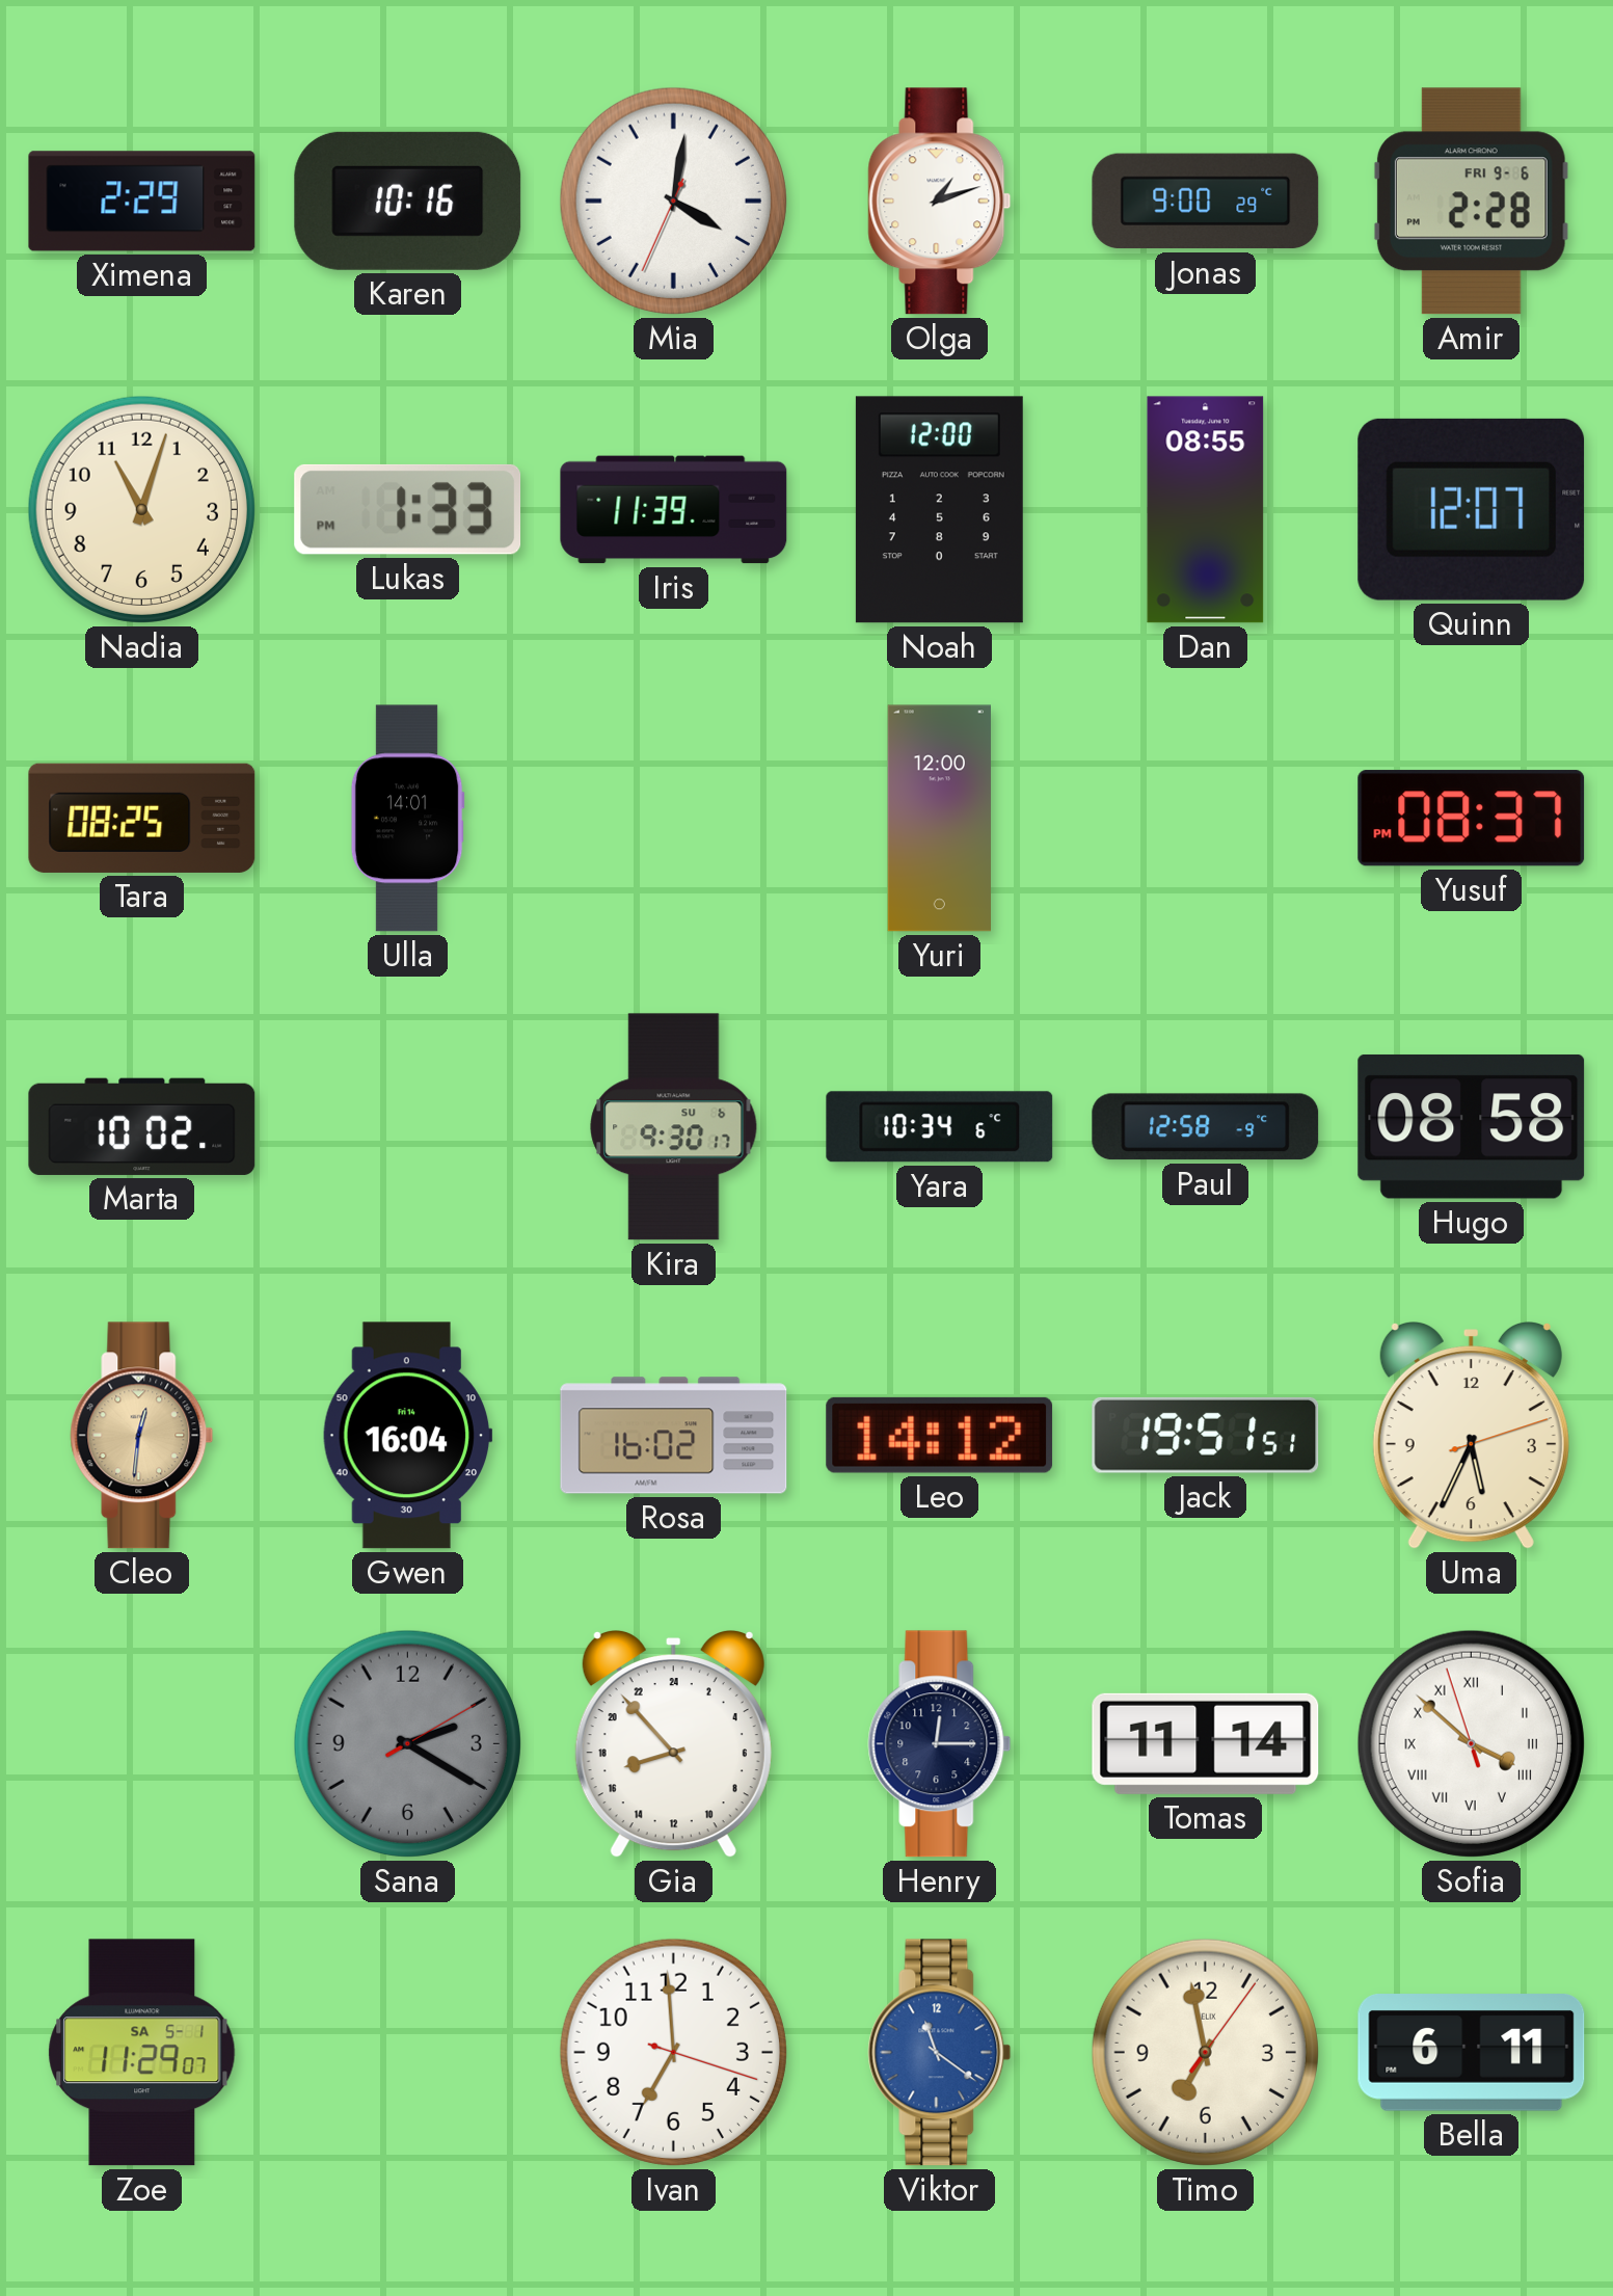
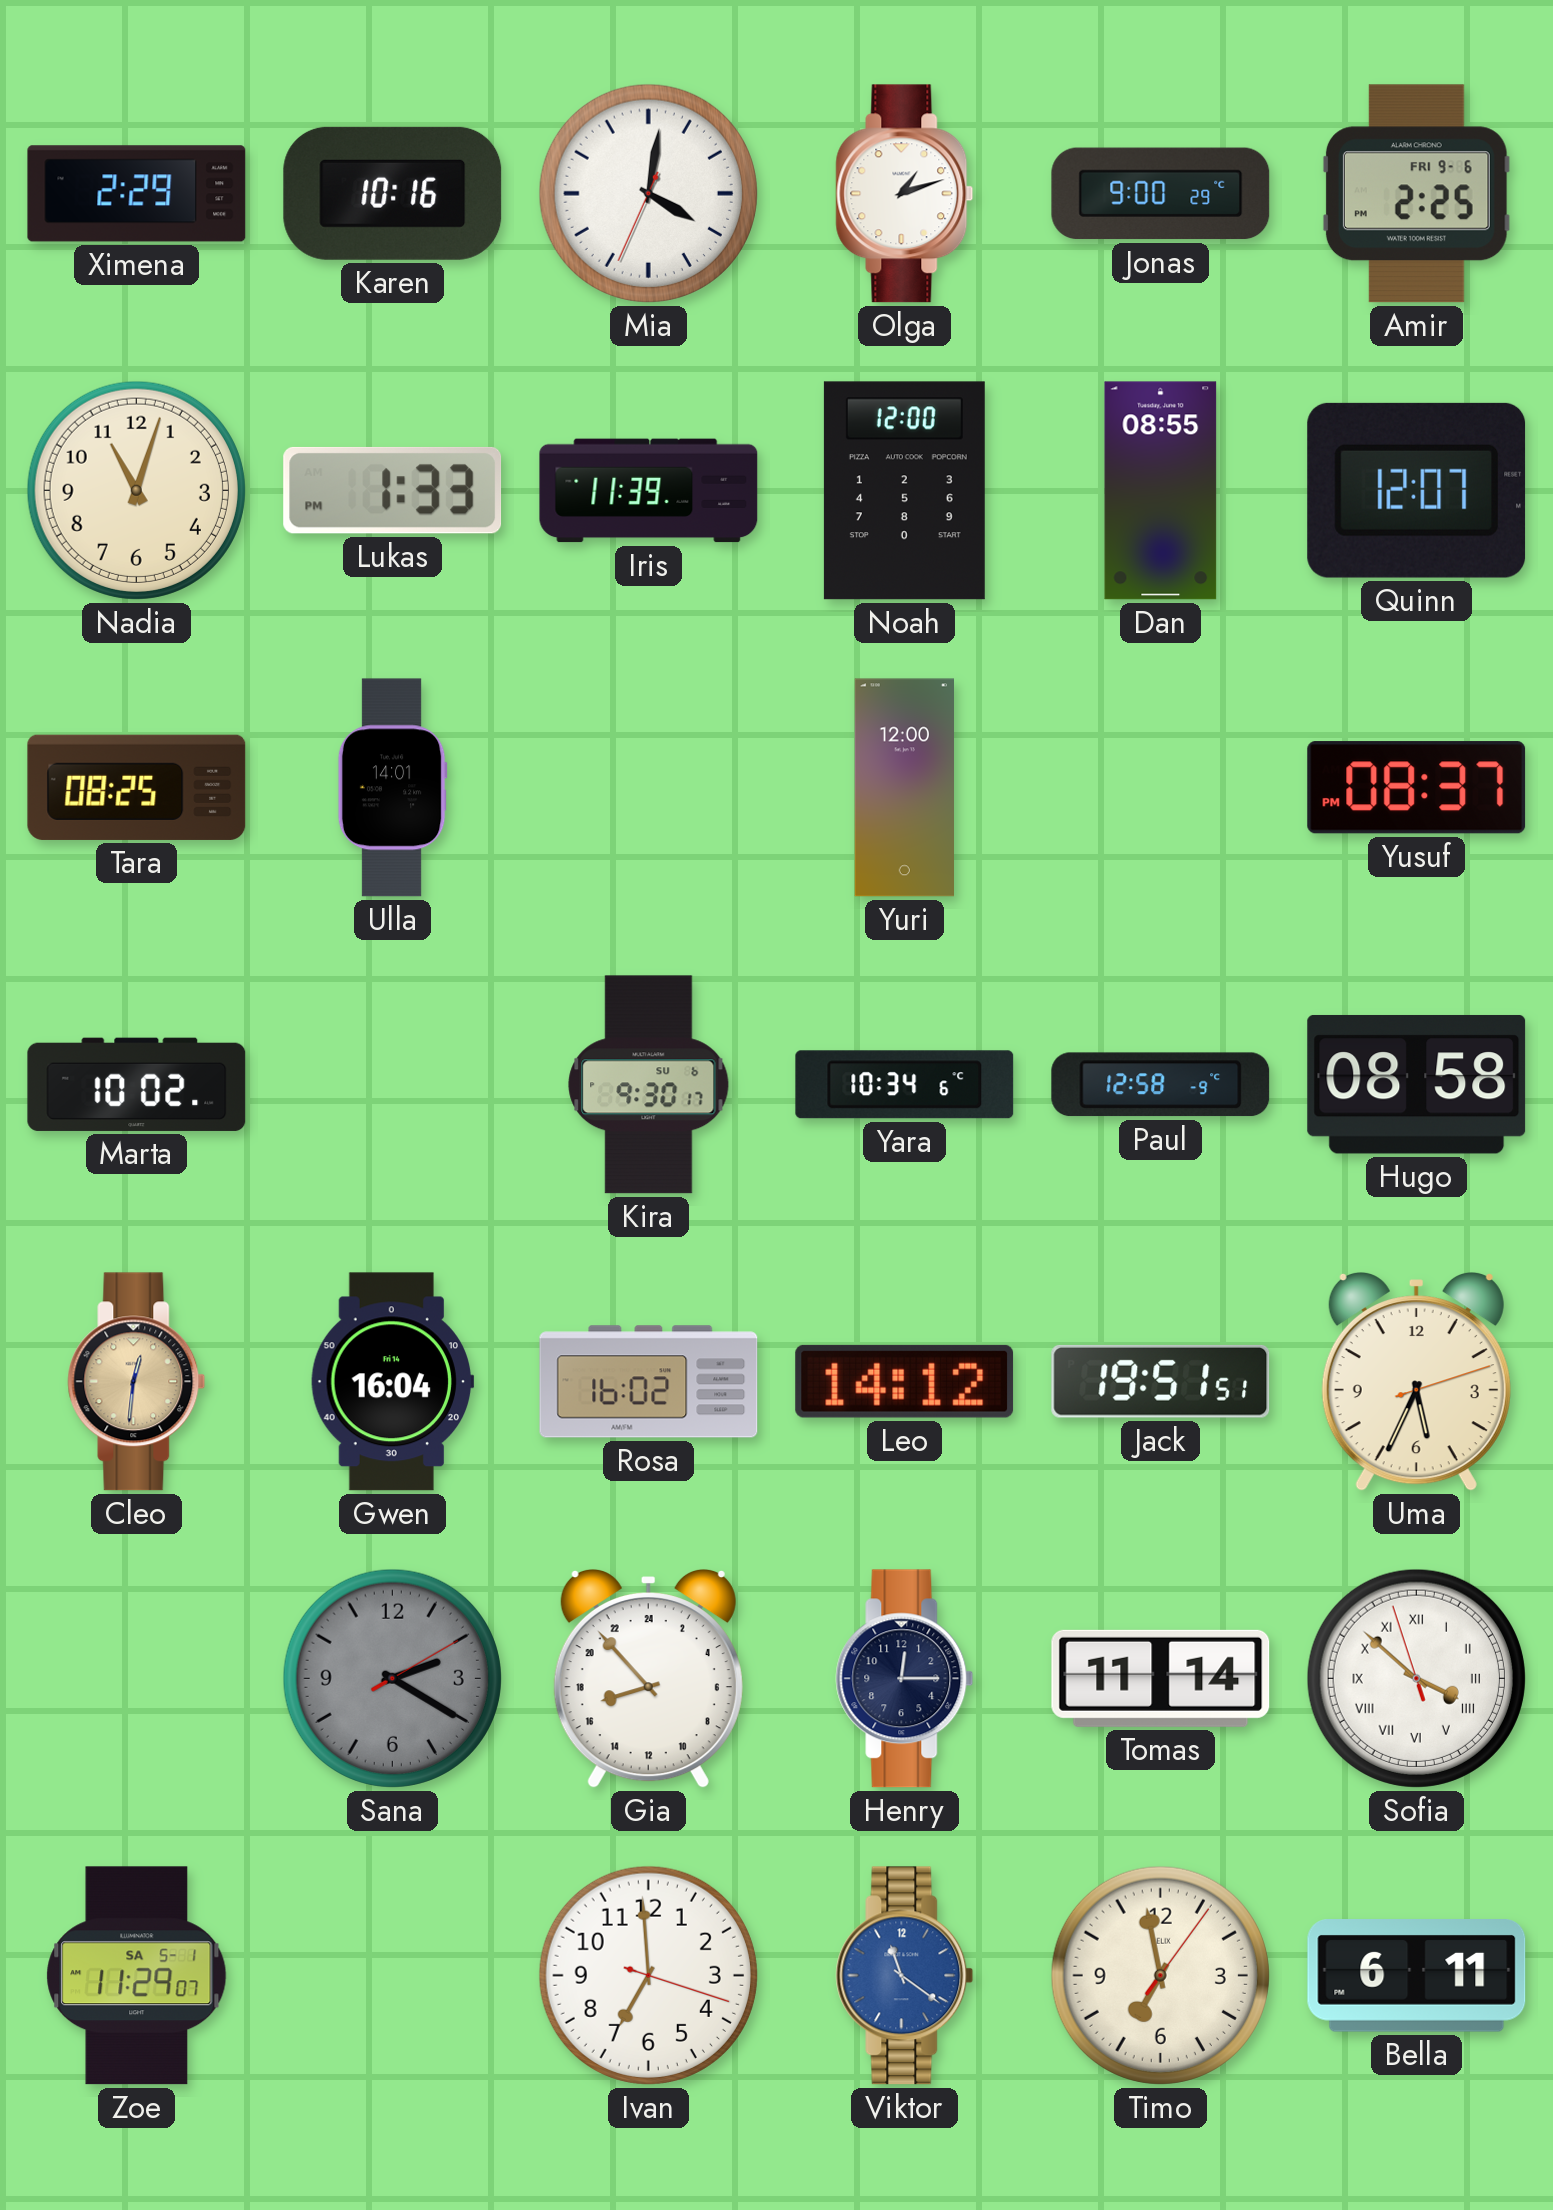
Amir: 2:28 -> 2:25 (1416, 194)
